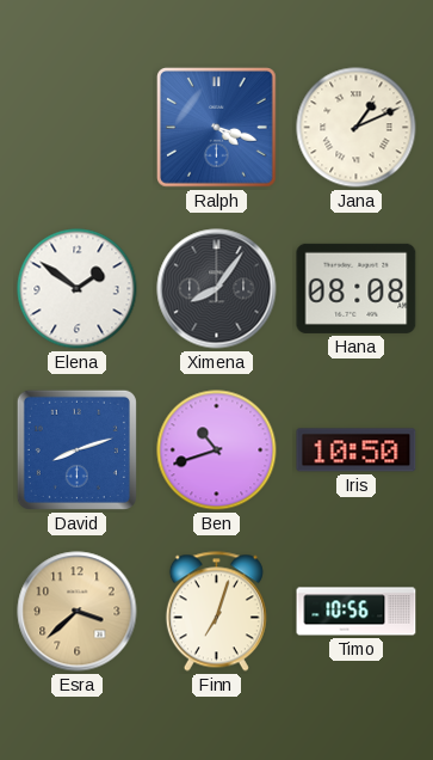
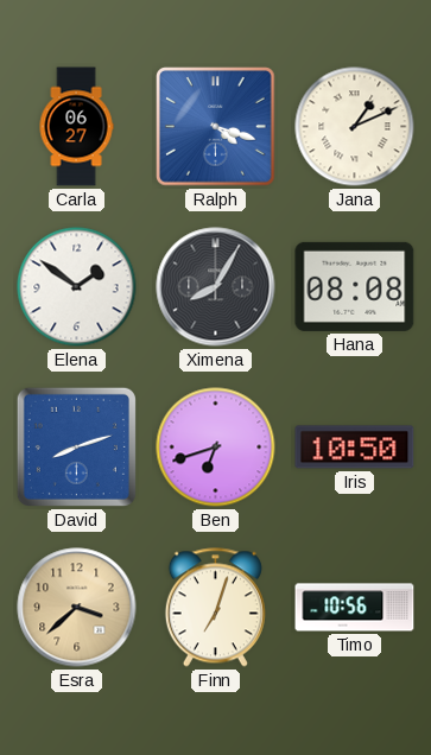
Carla: none -> 06:27 (76, 127)
Ximena: 8:06 -> 8:05 (216, 287)
Ben: 10:42 -> 6:42 (216, 448)
